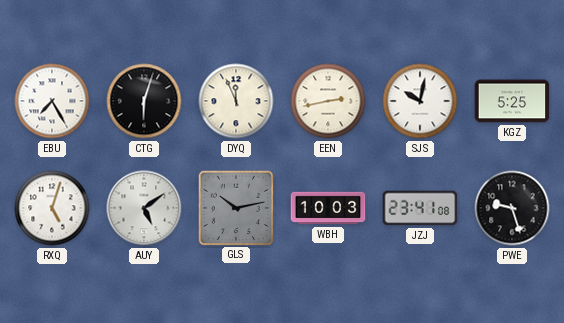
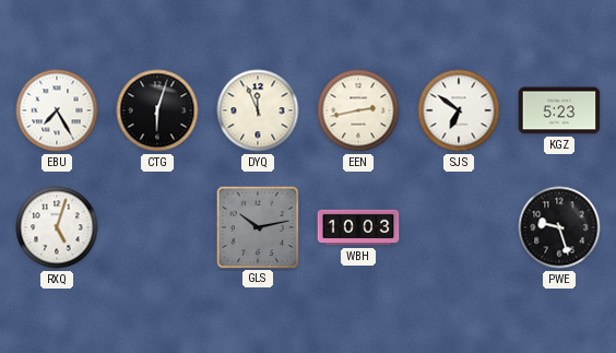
SJS: 10:02 -> 6:51 (459, 110)
KGZ: 5:25 -> 5:23 (559, 110)
AUY: 5:09 -> none (144, 208)
JZJ: 23:41 -> none (420, 208)
